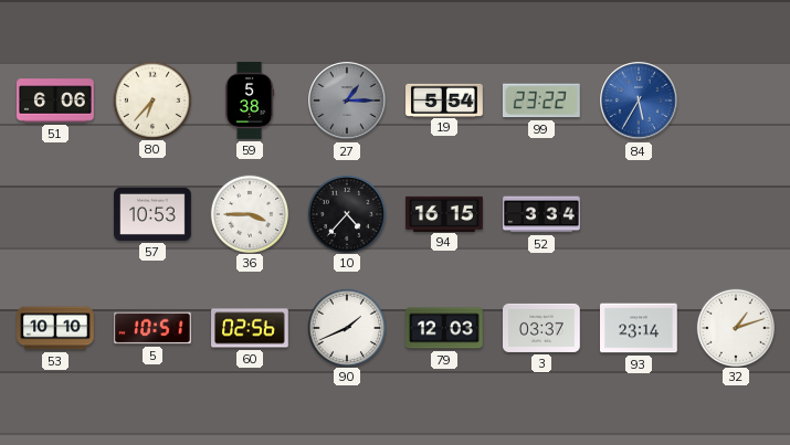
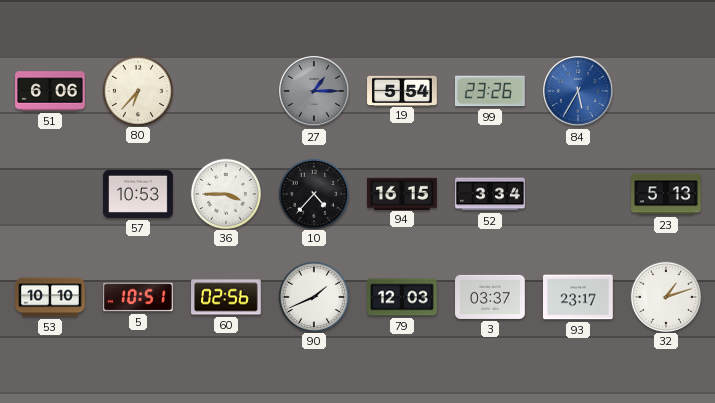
59: 5:38 -> none (250, 100)
99: 23:22 -> 23:26 (490, 91)
23: none -> 5:13 (666, 194)
93: 23:14 -> 23:17 (578, 297)
